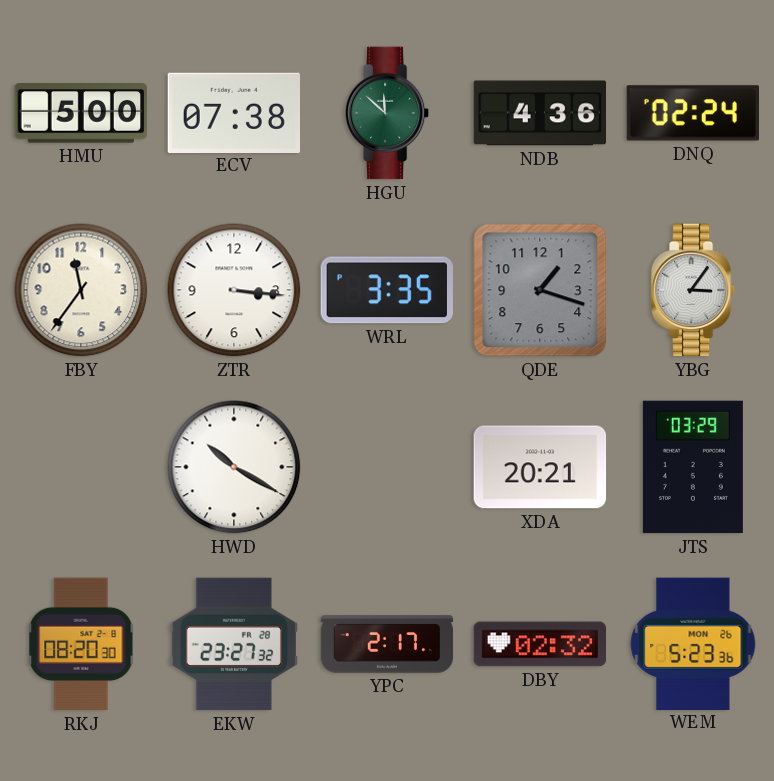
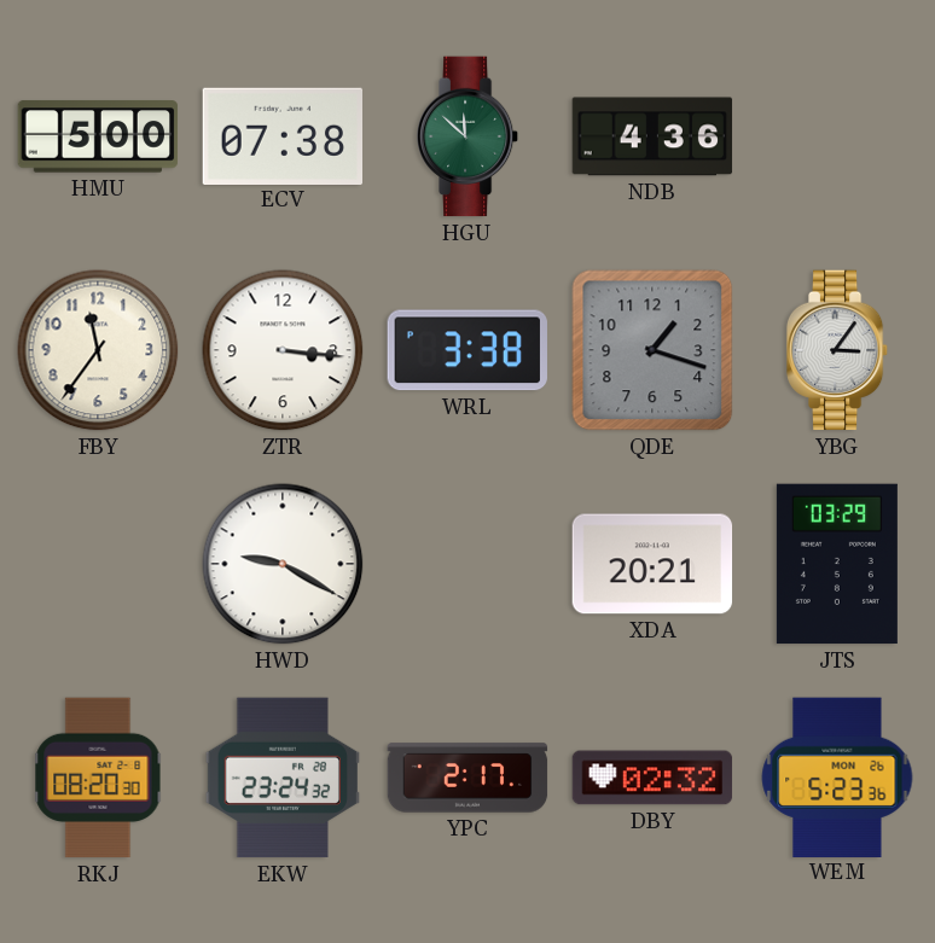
DNQ: 02:24 -> none (692, 113)
WRL: 3:35 -> 3:38 (467, 350)
HWD: 10:20 -> 9:20 (283, 564)
EKW: 23:27 -> 23:24 (281, 778)
